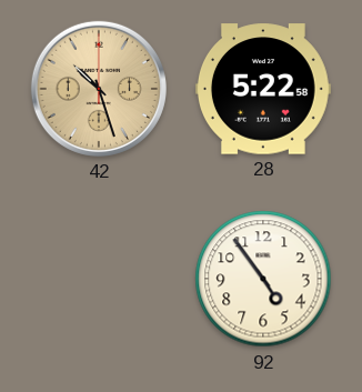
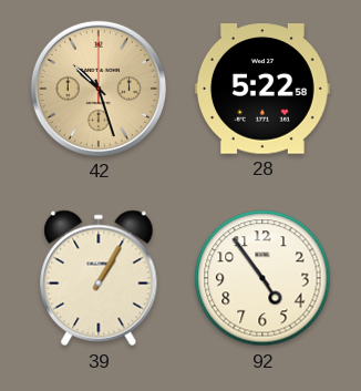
39: none -> 1:05 (99, 278)
